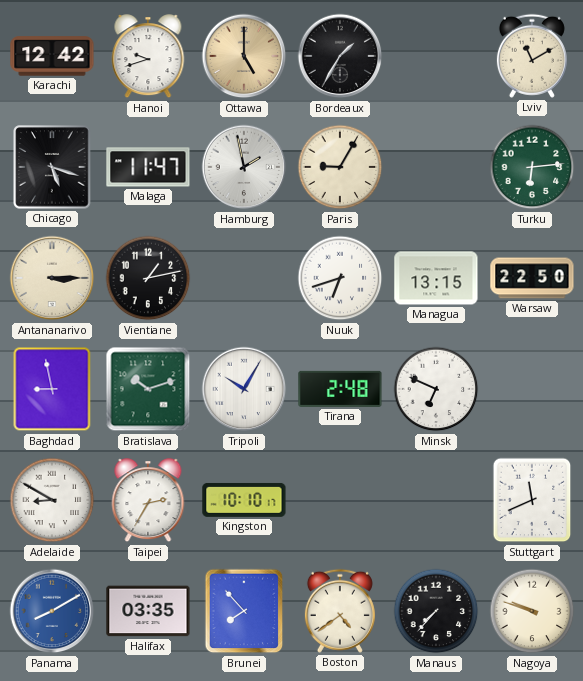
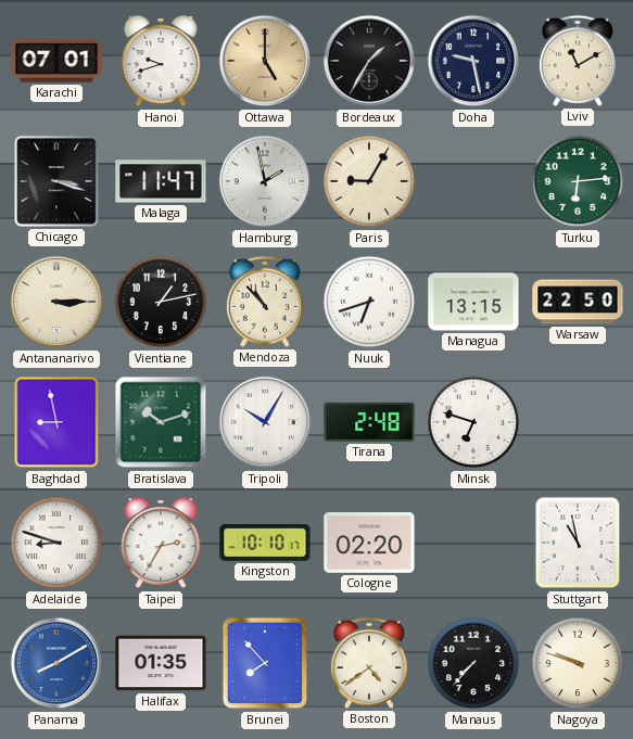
Karachi: 12:42 -> 07:01 (56, 61)
Doha: none -> 9:28 (473, 61)
Chicago: 5:18 -> 3:18 (56, 181)
Mendoza: none -> 10:53 (265, 302)
Minsk: 6:49 -> 6:48 (473, 422)
Adelaide: 8:50 -> 8:48 (56, 543)
Cologne: none -> 02:20 (369, 543)
Stuttgart: 11:41 -> 10:58 (578, 543)
Halifax: 03:35 -> 01:35 (161, 663)
